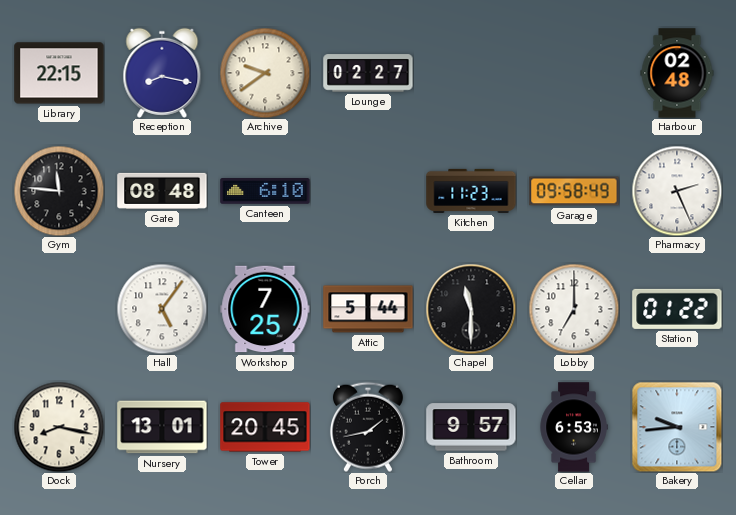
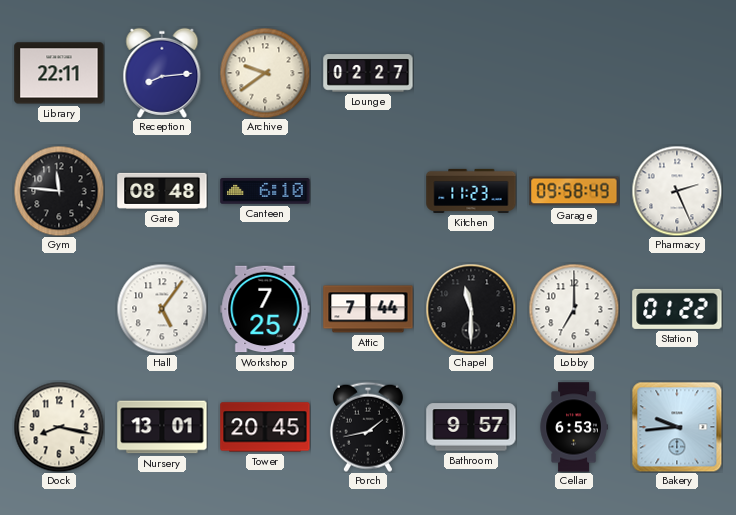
Library: 22:15 -> 22:11 (59, 73)
Reception: 8:17 -> 8:14 (162, 73)
Harbour: 02:48 -> none (677, 73)
Attic: 5:44 -> 7:44 (368, 309)
